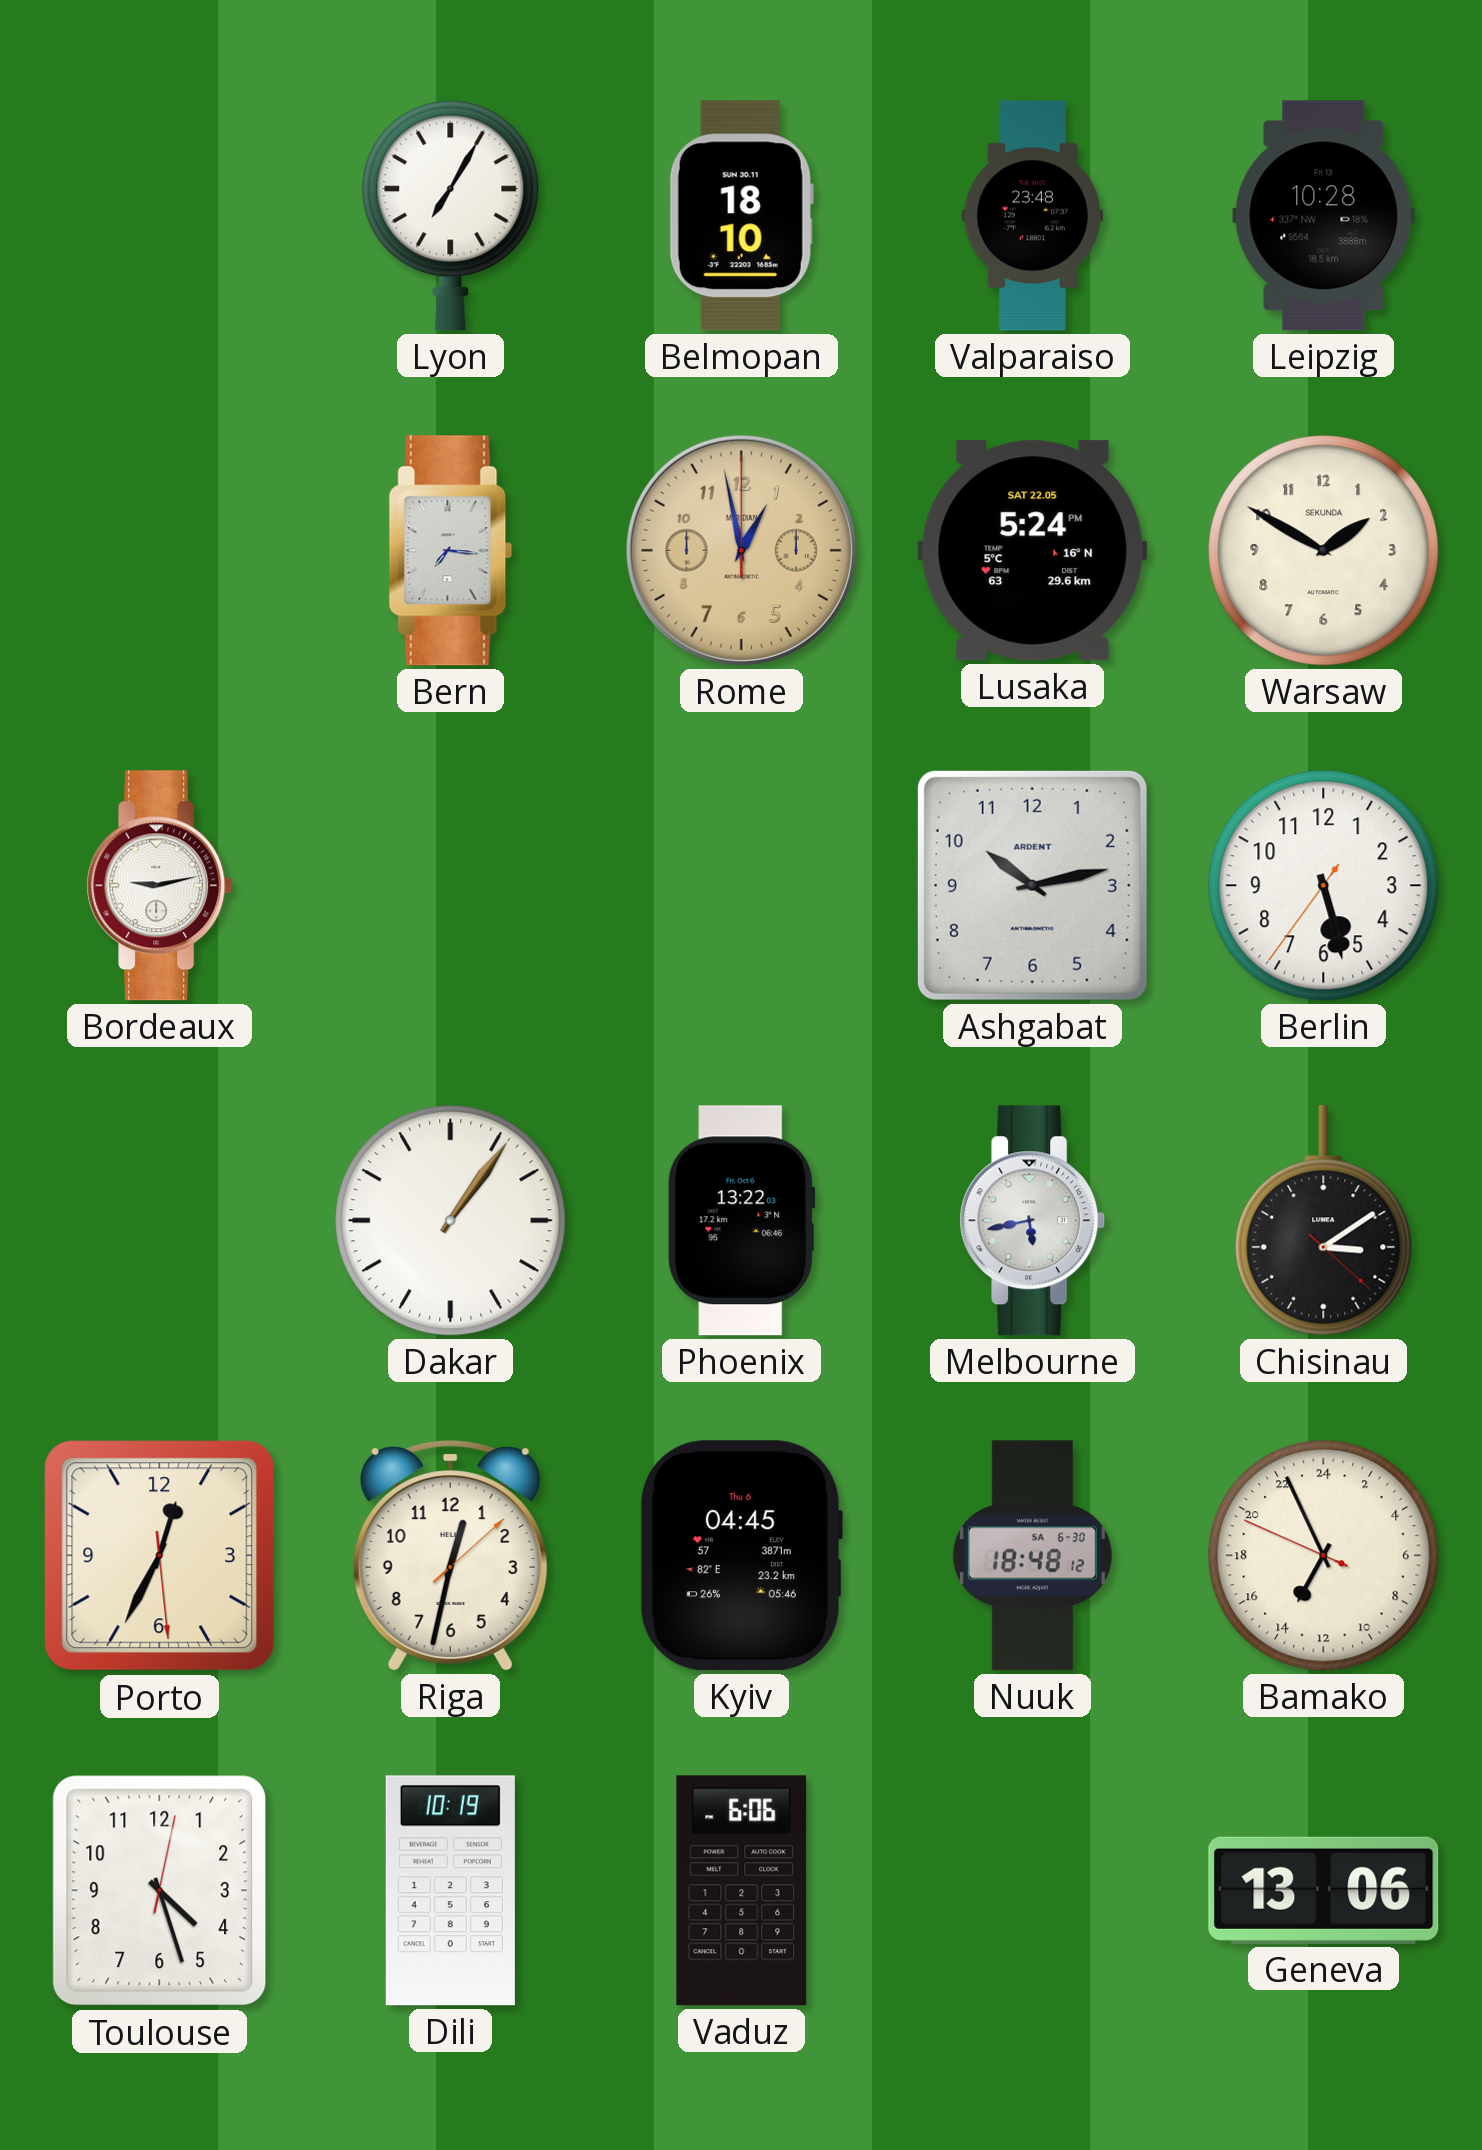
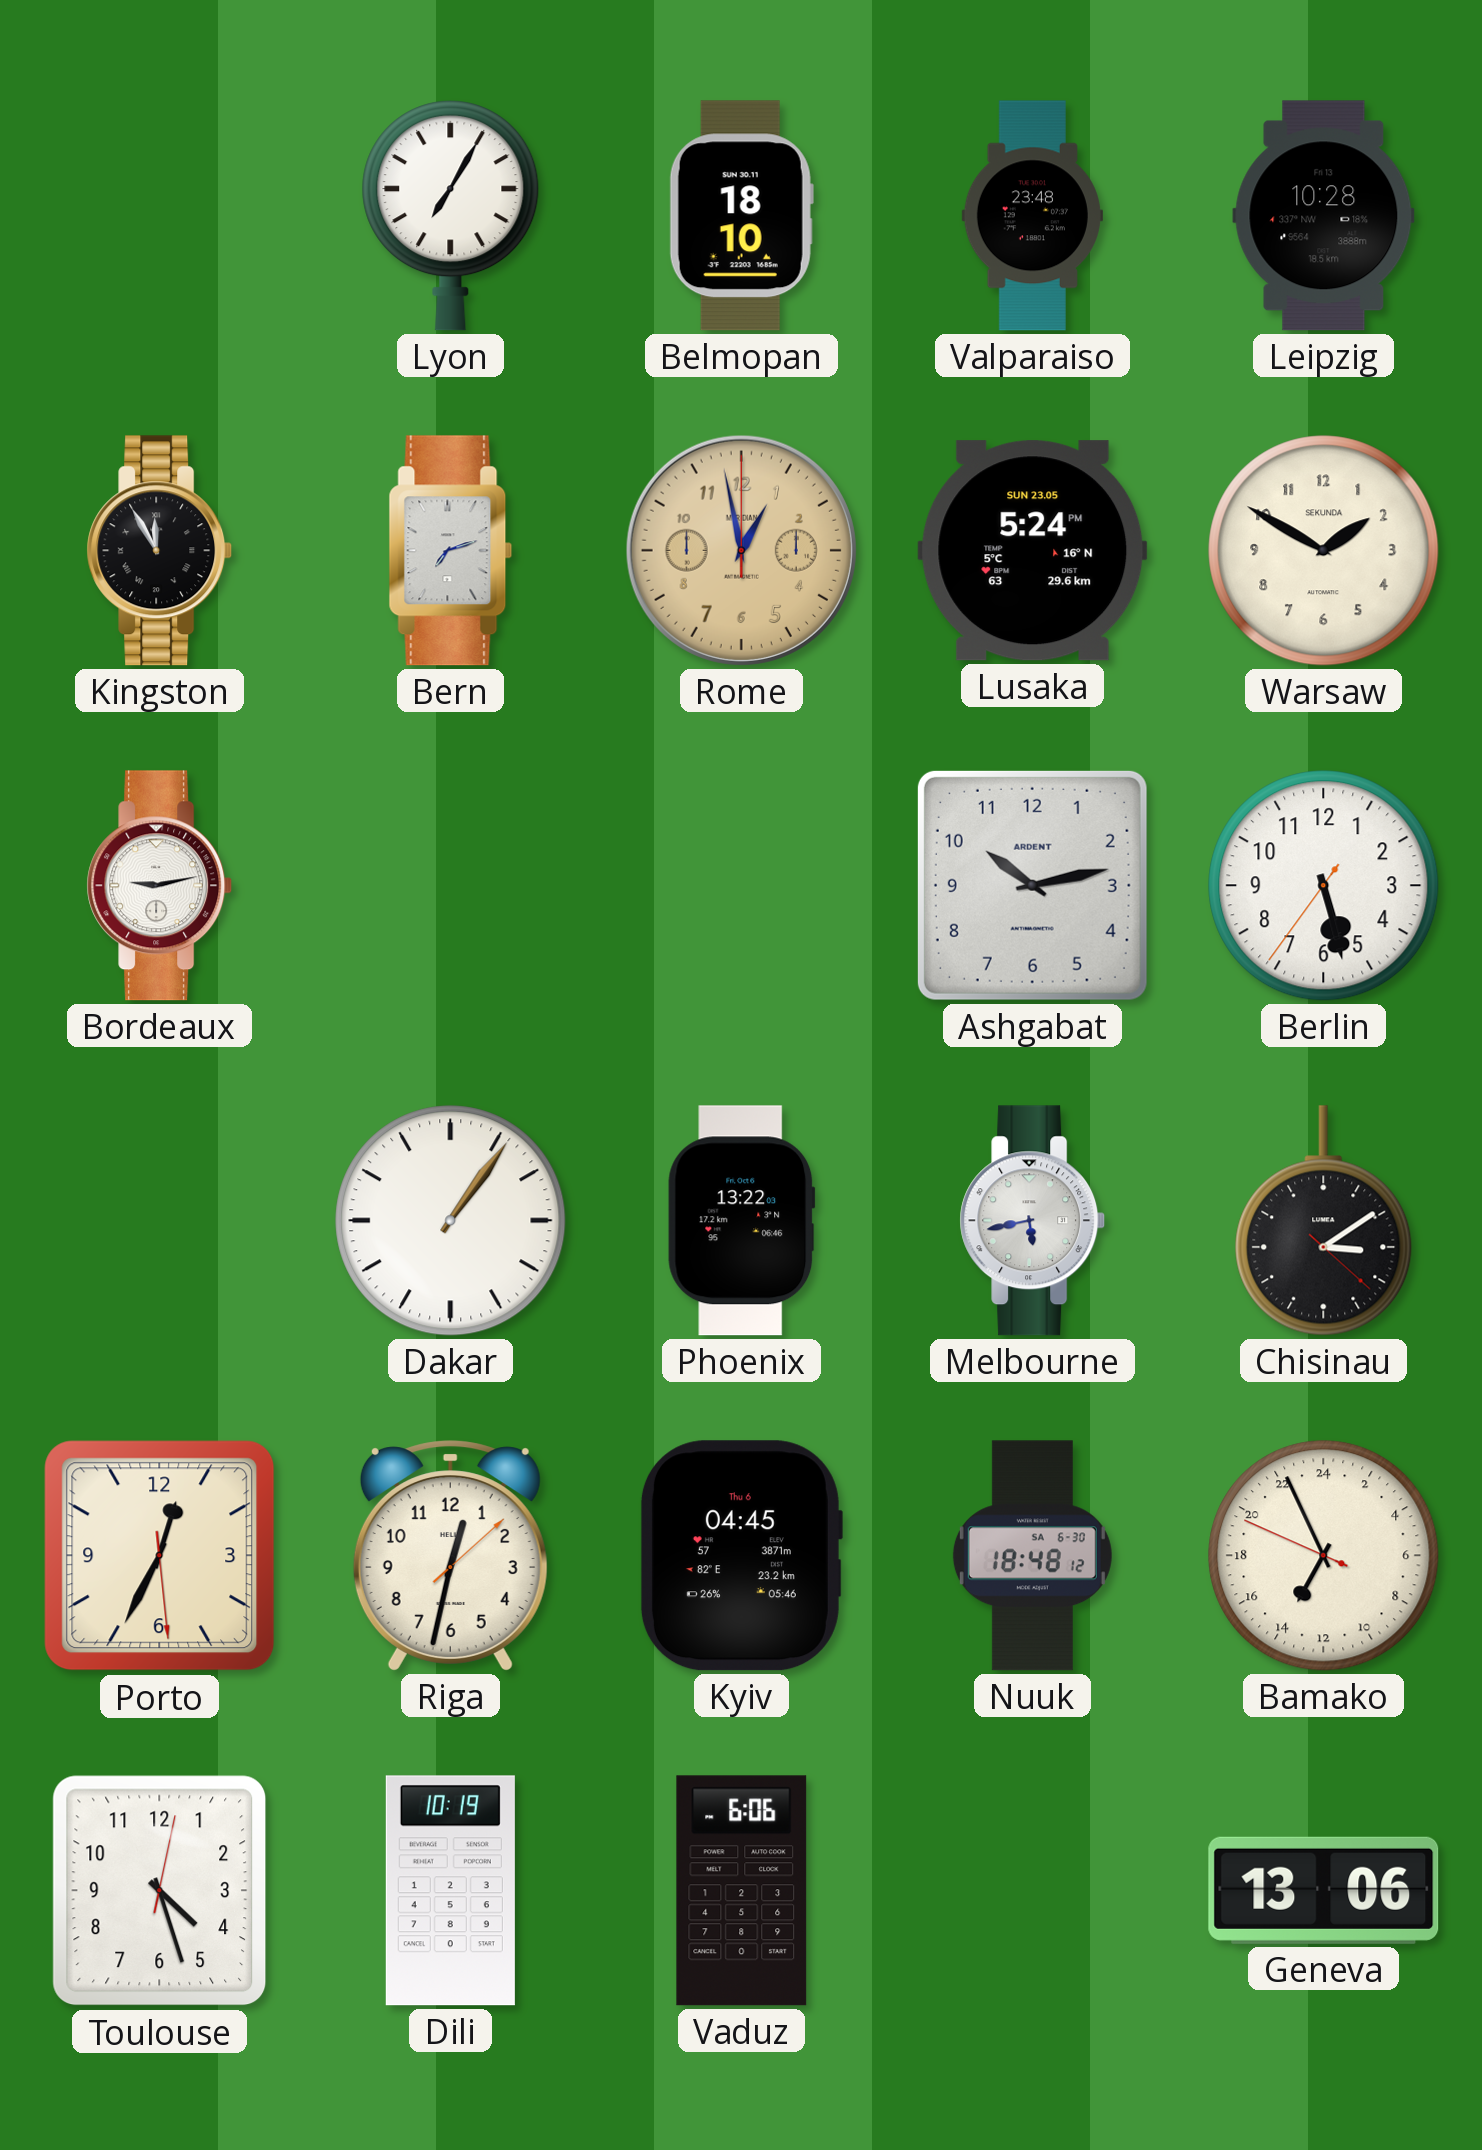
Kingston: none -> 11:55 (160, 551)
Bern: 7:16 -> 7:12 (451, 551)
Lusaka date: SAT 22.05 -> SUN 23.05 (1033, 551)
